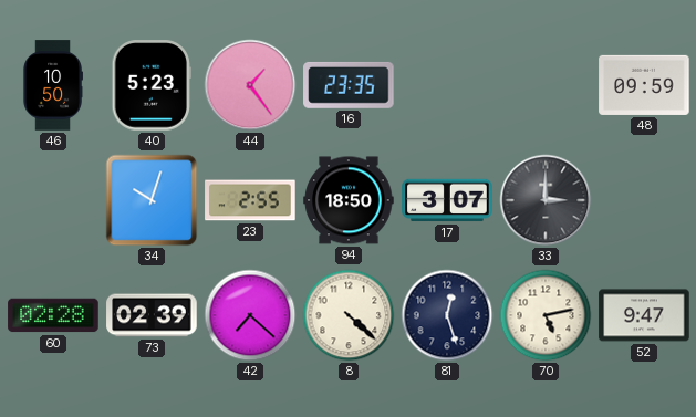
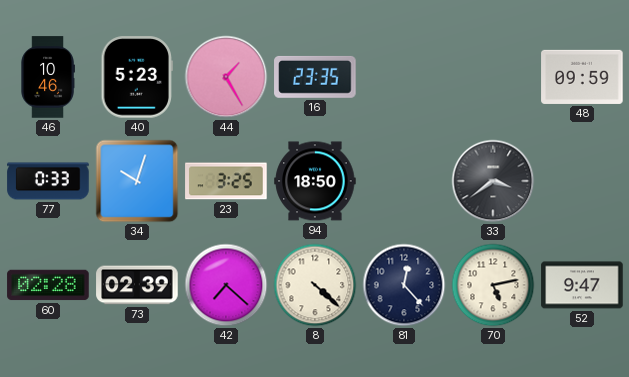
46: 10:50 -> 10:46 (48, 77)
44: 1:24 -> 1:25 (226, 77)
77: none -> 0:33 (48, 181)
23: 2:55 -> 3:25 (226, 181)
17: 3:07 -> none (447, 200)
33: 3:00 -> 3:39 (493, 181)
81: 12:27 -> 12:23 (404, 285)
